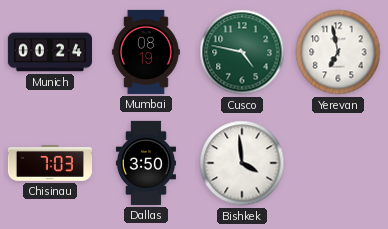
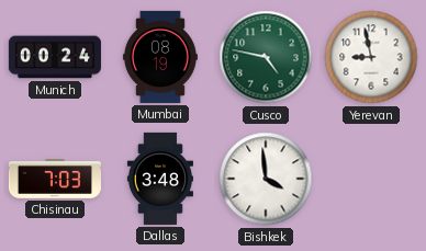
Yerevan: 6:58 -> 8:58 (371, 57)
Dallas: 3:50 -> 3:48 (160, 179)
